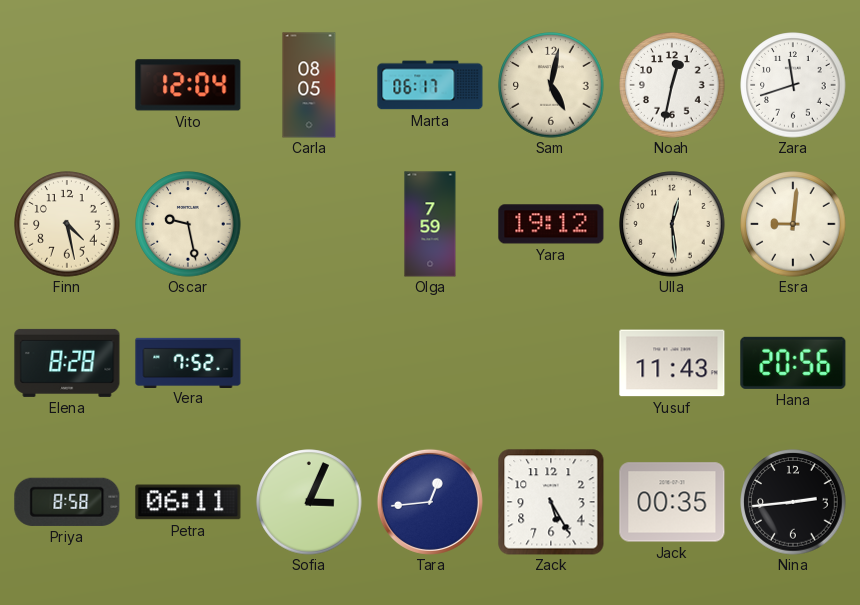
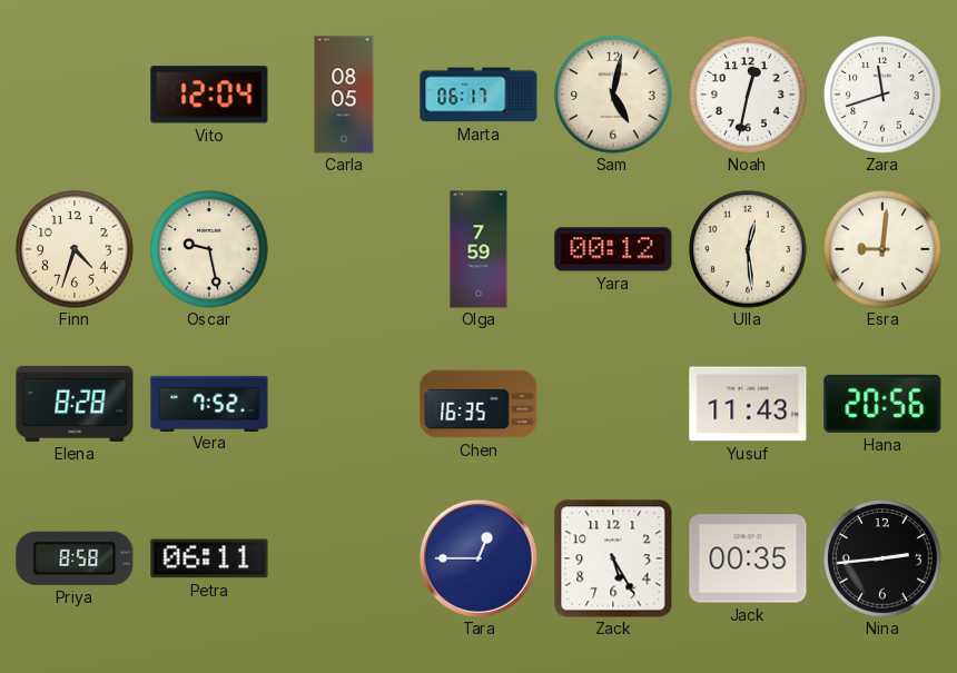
Finn: 4:28 -> 4:33 (75, 249)
Yara: 19:12 -> 00:12 (613, 249)
Chen: none -> 16:35 (478, 404)
Sofia: 3:04 -> none (309, 502)
Tara: 12:44 -> 12:45 (478, 558)
